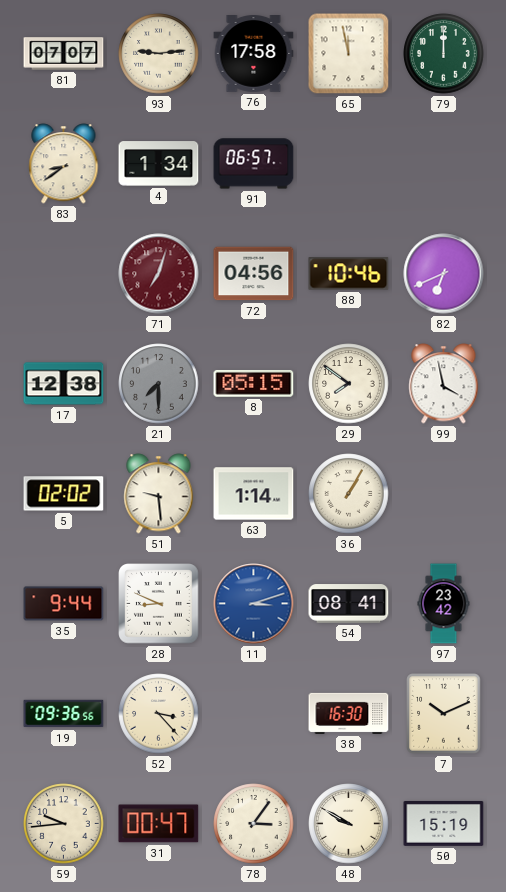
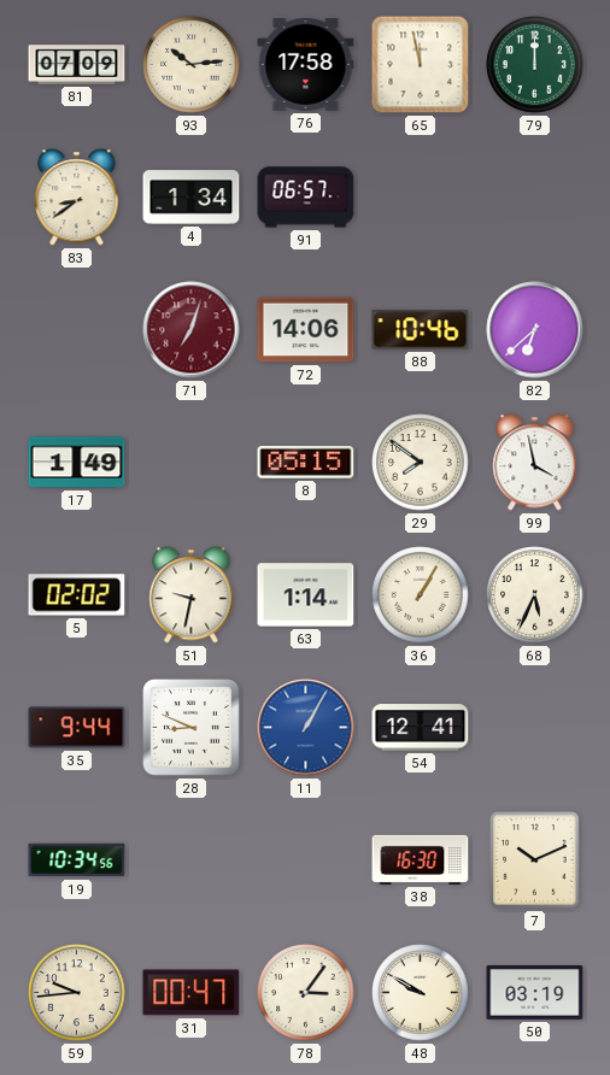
81: 07:07 -> 07:09 (77, 65)
93: 9:14 -> 10:14 (192, 65)
72: 04:56 -> 14:06 (306, 330)
82: 6:41 -> 6:38 (535, 330)
17: 12:38 -> 1:49 (77, 463)
21: 7:30 -> none (159, 384)
51: 9:29 -> 9:32 (192, 595)
68: none -> 5:34 (535, 595)
11: 3:12 -> 1:05 (306, 728)
54: 08:41 -> 12:41 (421, 728)
97: 23:42 -> none (444, 604)
19: 09:36 -> 10:34 (77, 860)
52: 3:23 -> none (159, 714)
50: 15:19 -> 03:19 (535, 992)
